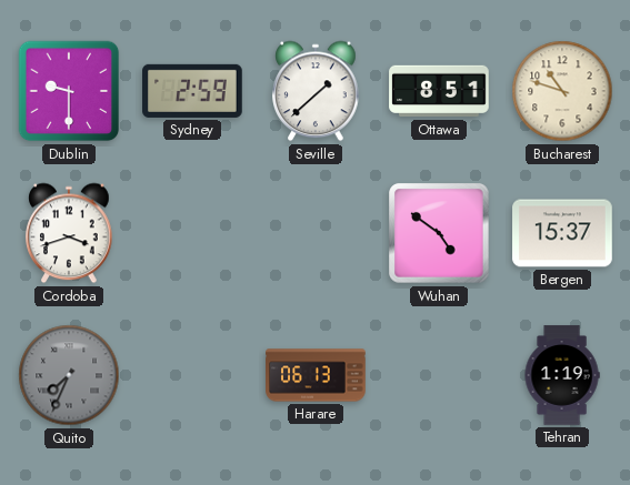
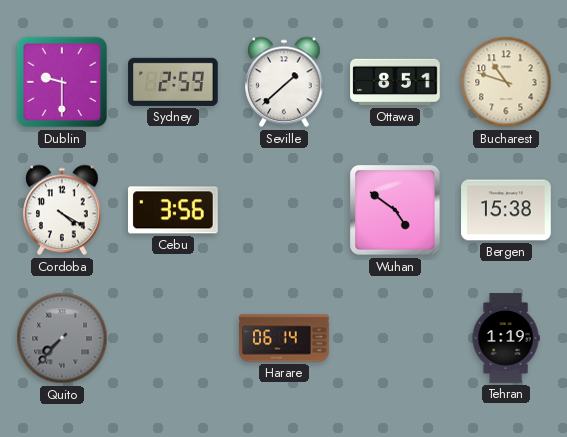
Cordoba: 3:42 -> 4:20 (62, 210)
Cebu: none -> 3:56 (174, 210)
Bergen: 15:37 -> 15:38 (506, 210)
Quito: 7:34 -> 7:37 (62, 338)
Harare: 06:13 -> 06:14 (284, 338)
